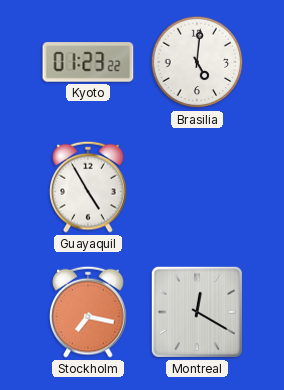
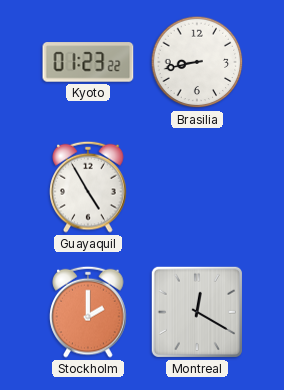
Brasilia: 5:01 -> 8:43 (197, 62)
Stockholm: 7:17 -> 2:00 (88, 312)
